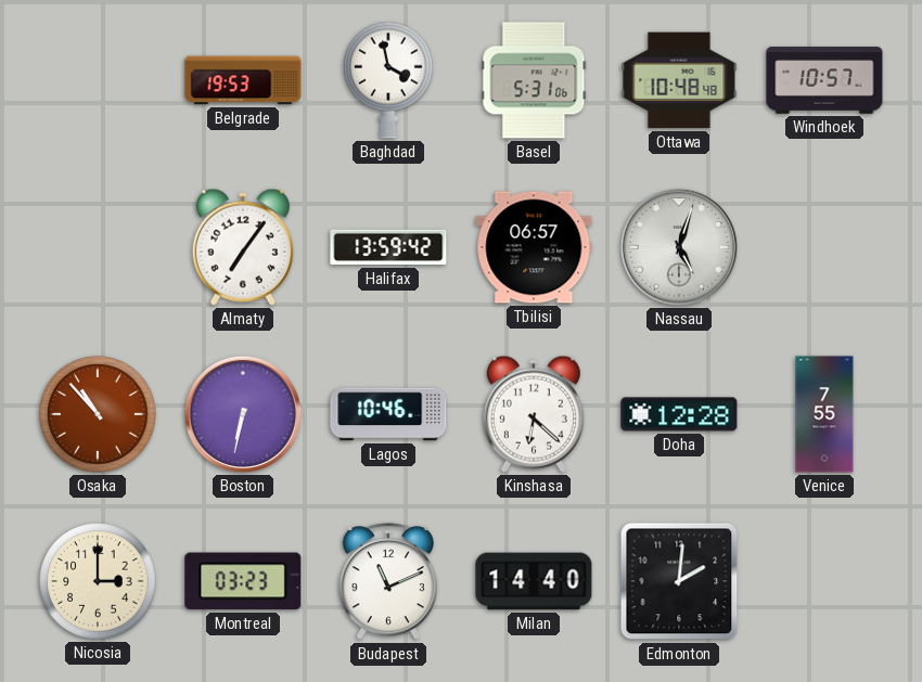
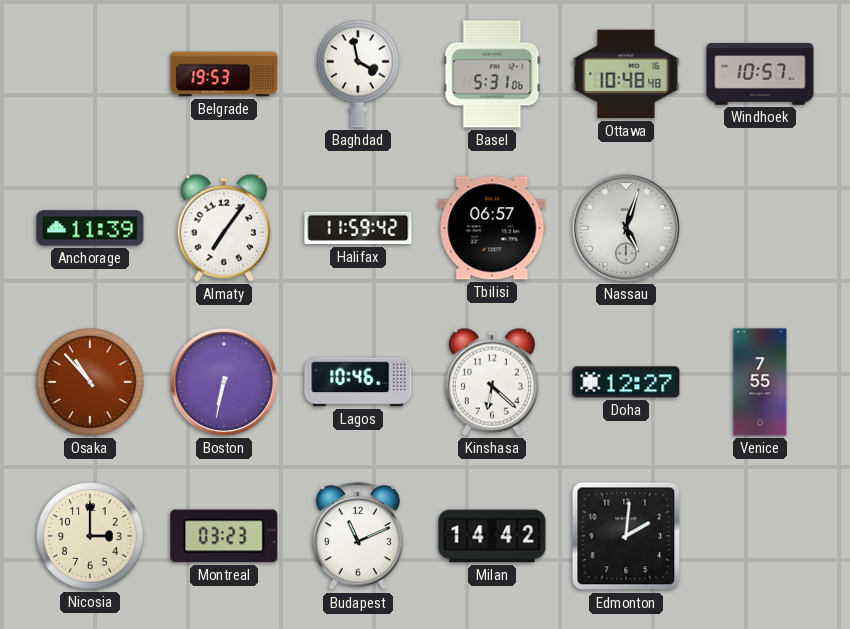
Anchorage: none -> 11:39 (90, 228)
Halifax: 13:59 -> 11:59 (358, 228)
Doha: 12:28 -> 12:27 (626, 382)
Milan: 14:40 -> 14:42 (492, 536)
